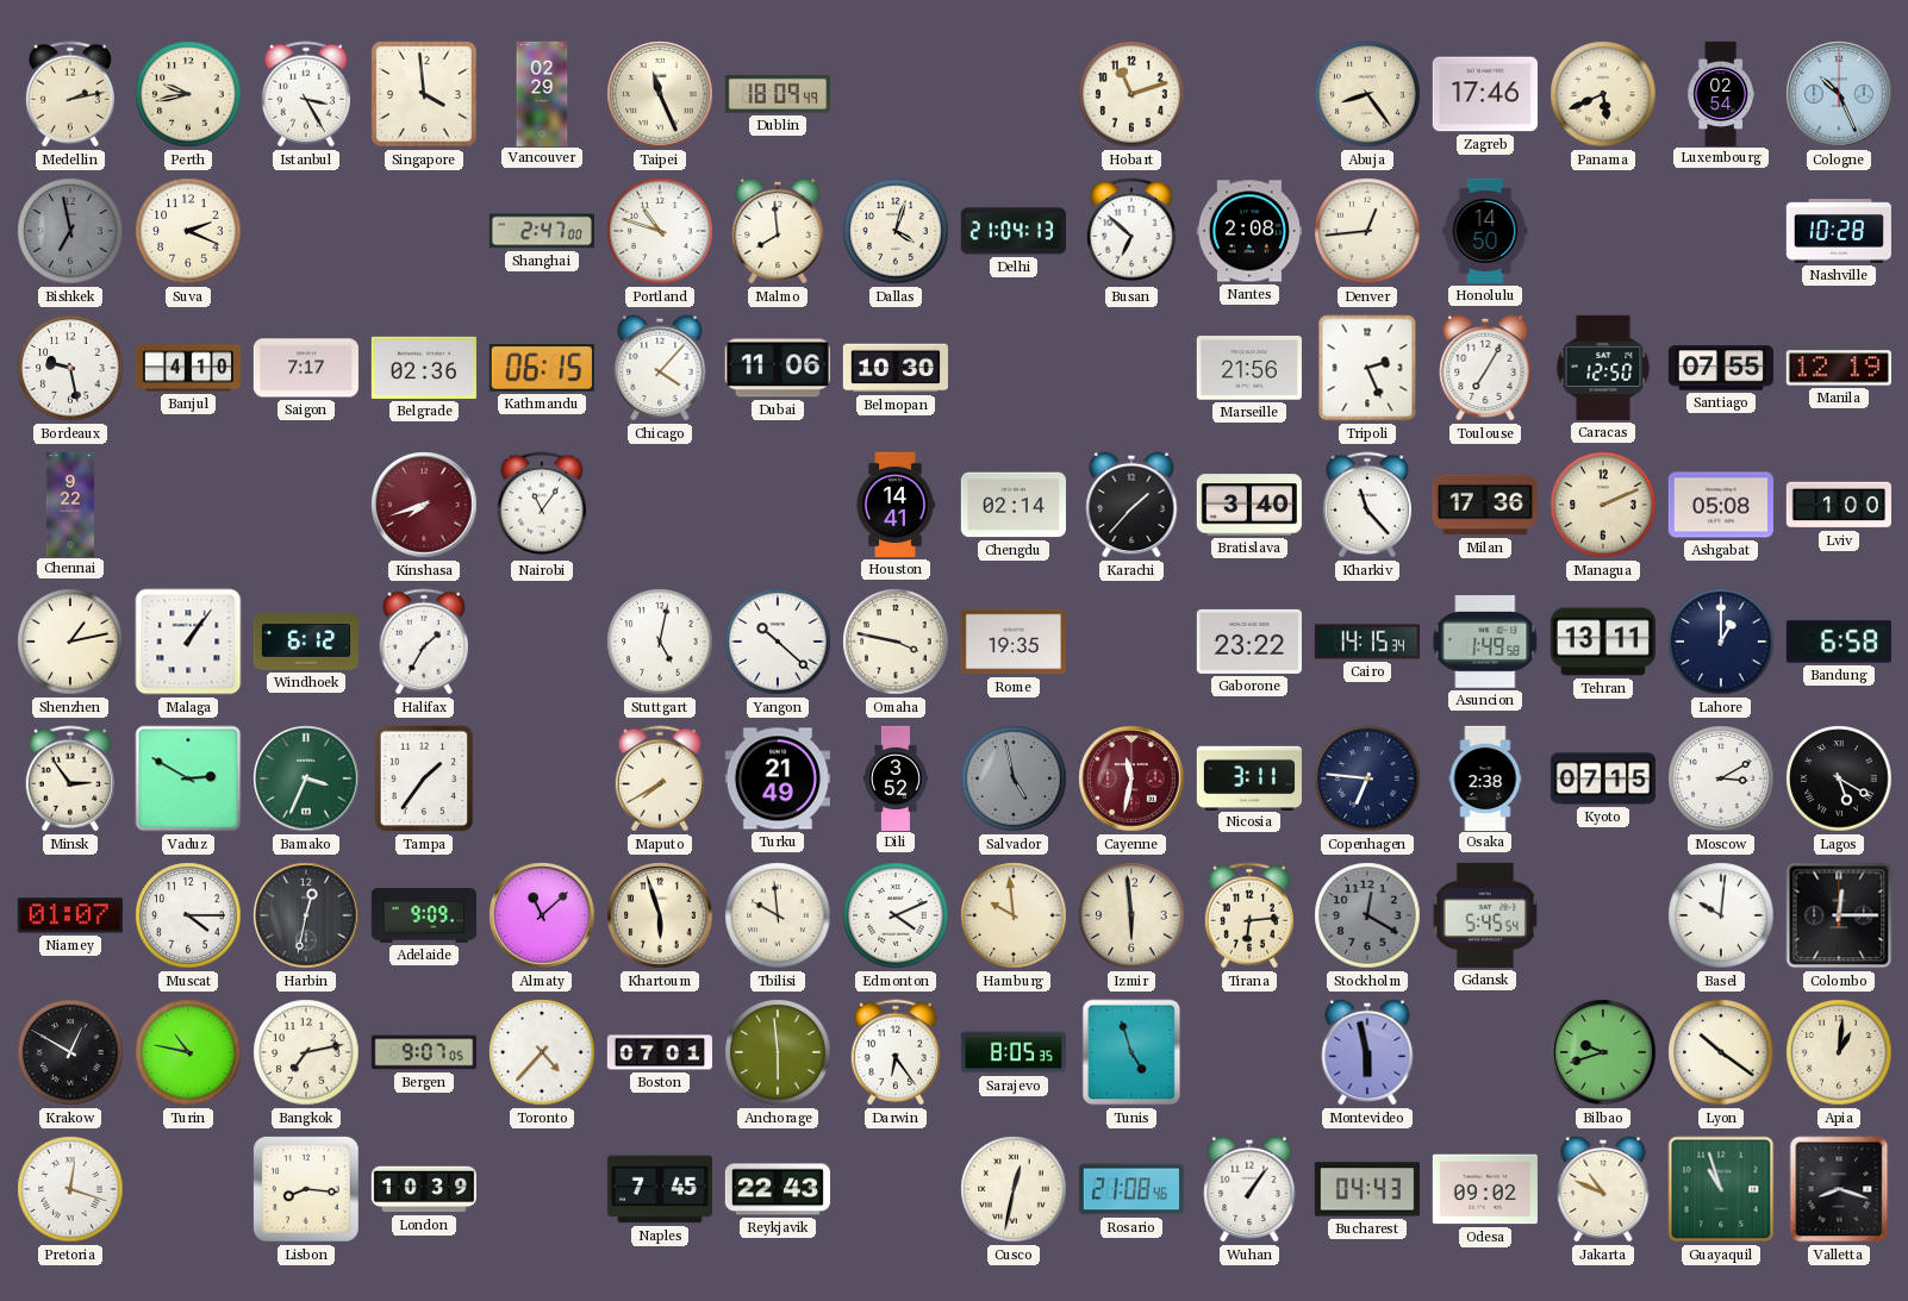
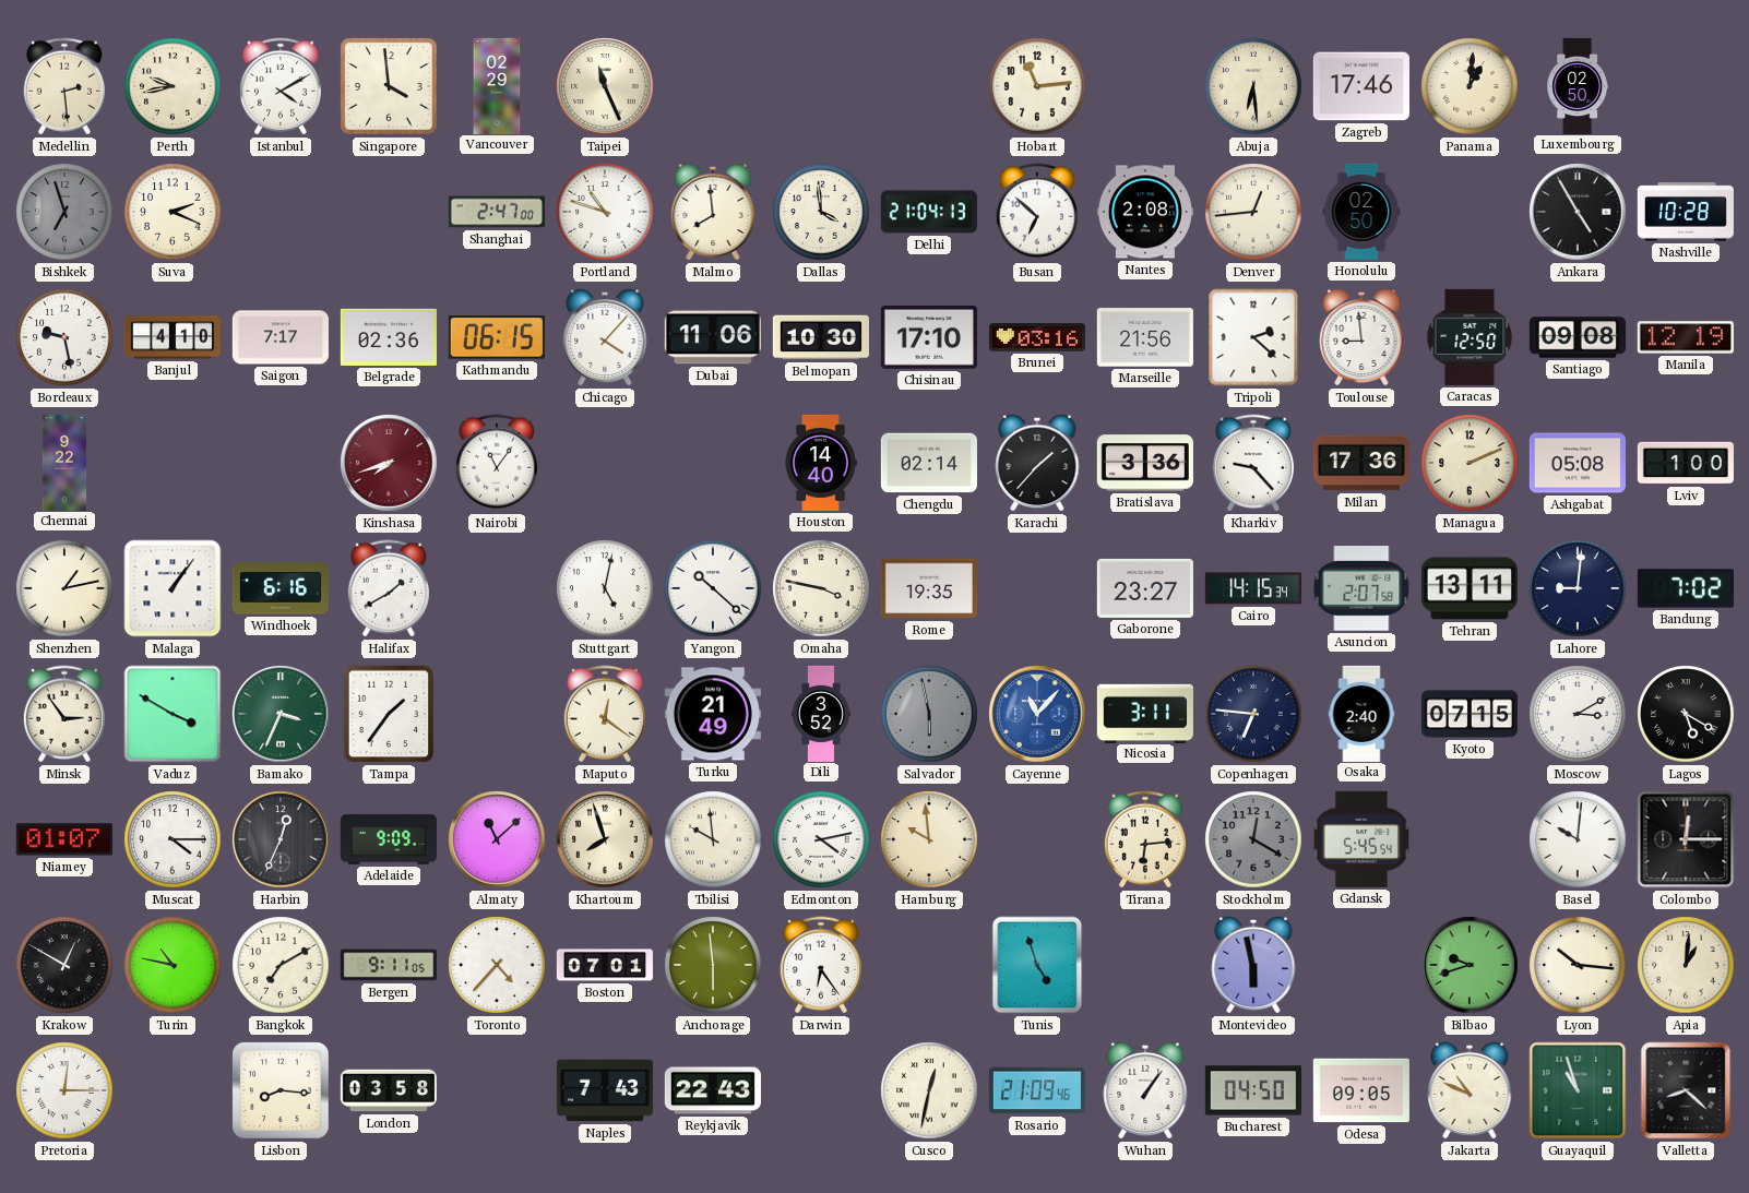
Medellin: 2:13 -> 2:29 (64, 86)
Istanbul: 3:25 -> 4:10 (281, 86)
Dublin: 18:09 -> none (778, 95)
Hobart: 11:12 -> 11:14 (1037, 86)
Abuja: 8:24 -> 6:29 (1253, 86)
Panama: 5:41 -> 1:01 (1470, 86)
Luxembourg: 02:54 -> 02:50 (1578, 85)
Cologne: 10:26 -> none (1839, 94)
Bishkek: 6:58 -> 6:57 (64, 212)
Dallas: 4:03 -> 3:59 (821, 212)
Honolulu: 14:50 -> 02:50 (1361, 212)
Ankara: none -> 4:55 (1578, 212)
Chisinau: none -> 17:10 (929, 338)
Brunei: none -> 03:16 (1037, 337)
Tripoli: 2:26 -> 2:22 (1253, 337)
Toulouse: 7:05 -> 8:59 (1361, 337)
Santiago: 07:55 -> 09:08 (1578, 337)
Houston: 14:41 -> 14:40 (821, 463)
Bratislava: 3:40 -> 3:36 (1145, 463)
Kharkiv: 11:23 -> 9:23 (1253, 463)
Windhoek: 6:12 -> 6:16 (281, 588)
Halifax: 1:35 -> 1:40 (389, 588)
Gaborone: 23:22 -> 23:27 (1145, 588)
Asuncion: 1:49 -> 2:07 (1361, 589)
Lahore: 1:00 -> 9:01 (1578, 588)
Bandung: 6:58 -> 7:02 (1686, 588)
Vaduz: 2:50 -> 3:50 (172, 714)
Maputo: 7:40 -> 12:21 (605, 714)
Salvador: 4:58 -> 5:58 (929, 714)
Cayenne: 11:32 -> 11:07 (1037, 714)
Cayenne dial: burgundy -> blue (1037, 714)
Osaka: 2:38 -> 2:40 (1361, 713)
Harbin: 12:32 -> 12:34 (281, 839)
Khartoum: 5:57 -> 7:57 (605, 839)
Edmonton: 4:11 -> 4:13 (821, 839)
Izmir: 5:59 -> none (1131, 915)
Bangkok: 7:13 -> 7:10 (281, 965)
Bergen: 9:07 -> 9:11 (389, 965)
Sarajevo: 8:05 -> none (1012, 1052)
Lyon: 10:21 -> 10:16 (1578, 965)
Pretoria: 12:18 -> 12:15 (64, 1090)
London: 10:39 -> 03:58 (389, 1090)
Naples: 7:45 -> 7:43 (605, 1090)
Rosario: 21:08 -> 21:09 (1037, 1090)
Bucharest: 04:43 -> 04:50 (1253, 1090)
Odesa: 09:02 -> 09:05 (1361, 1090)
Valletta: 8:18 -> 8:22 (1686, 1090)
